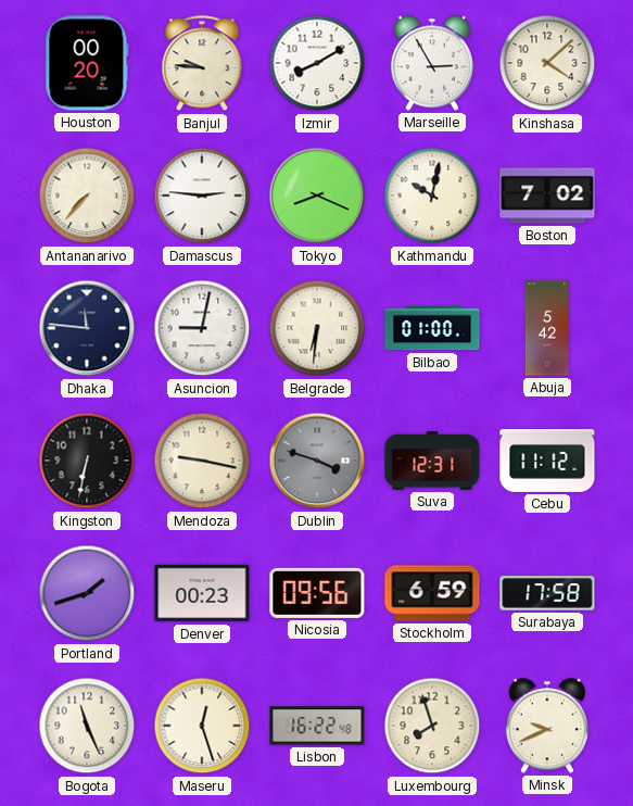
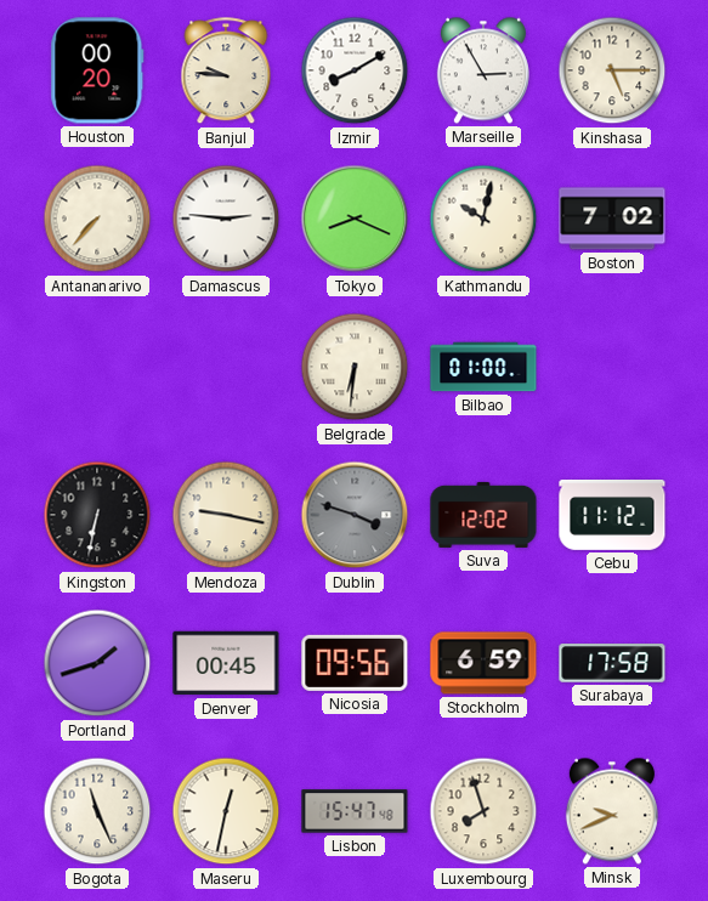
Kinshasa: 4:08 -> 5:15 (612, 70)
Dhaka: 11:46 -> none (87, 328)
Asuncion: 9:02 -> none (202, 328)
Abuja: 5:42 -> none (546, 328)
Suva: 12:31 -> 12:02 (483, 515)
Denver: 00:23 -> 00:45 (226, 663)
Maseru: 12:27 -> 12:32 (226, 811)
Lisbon: 16:22 -> 15:47 (355, 811)
